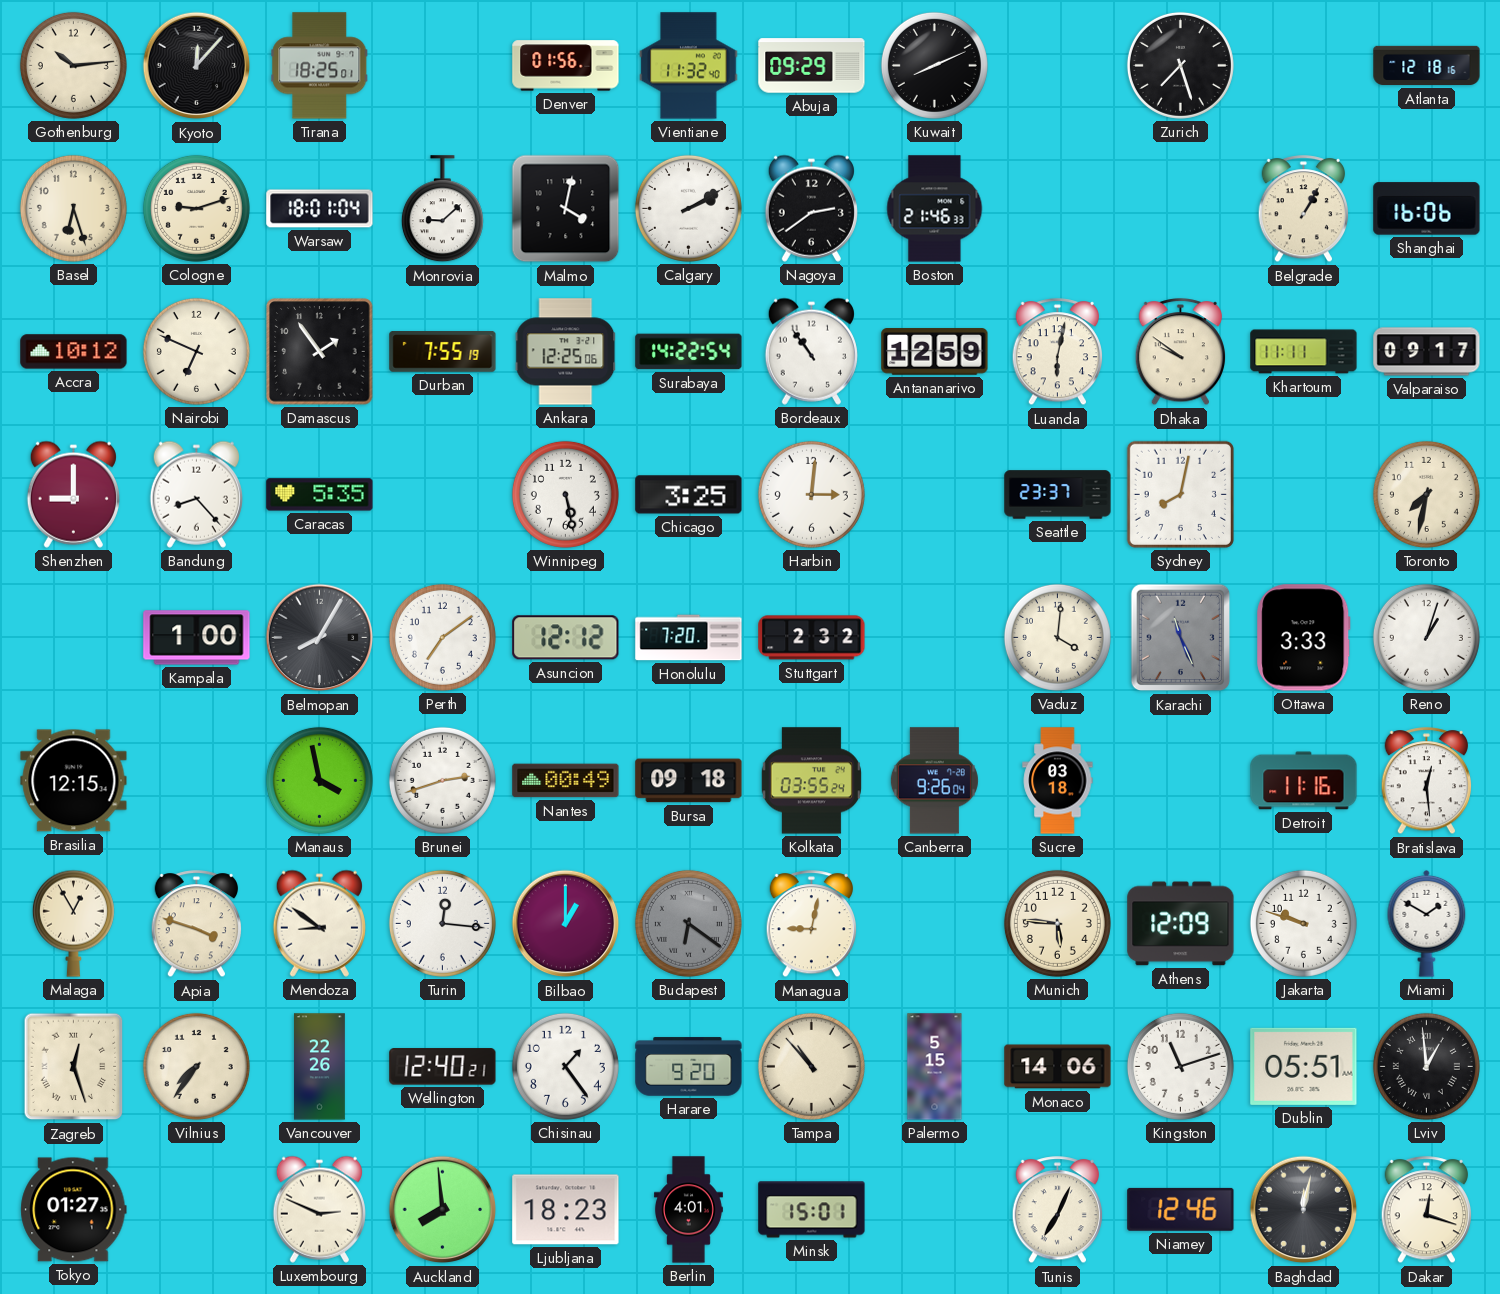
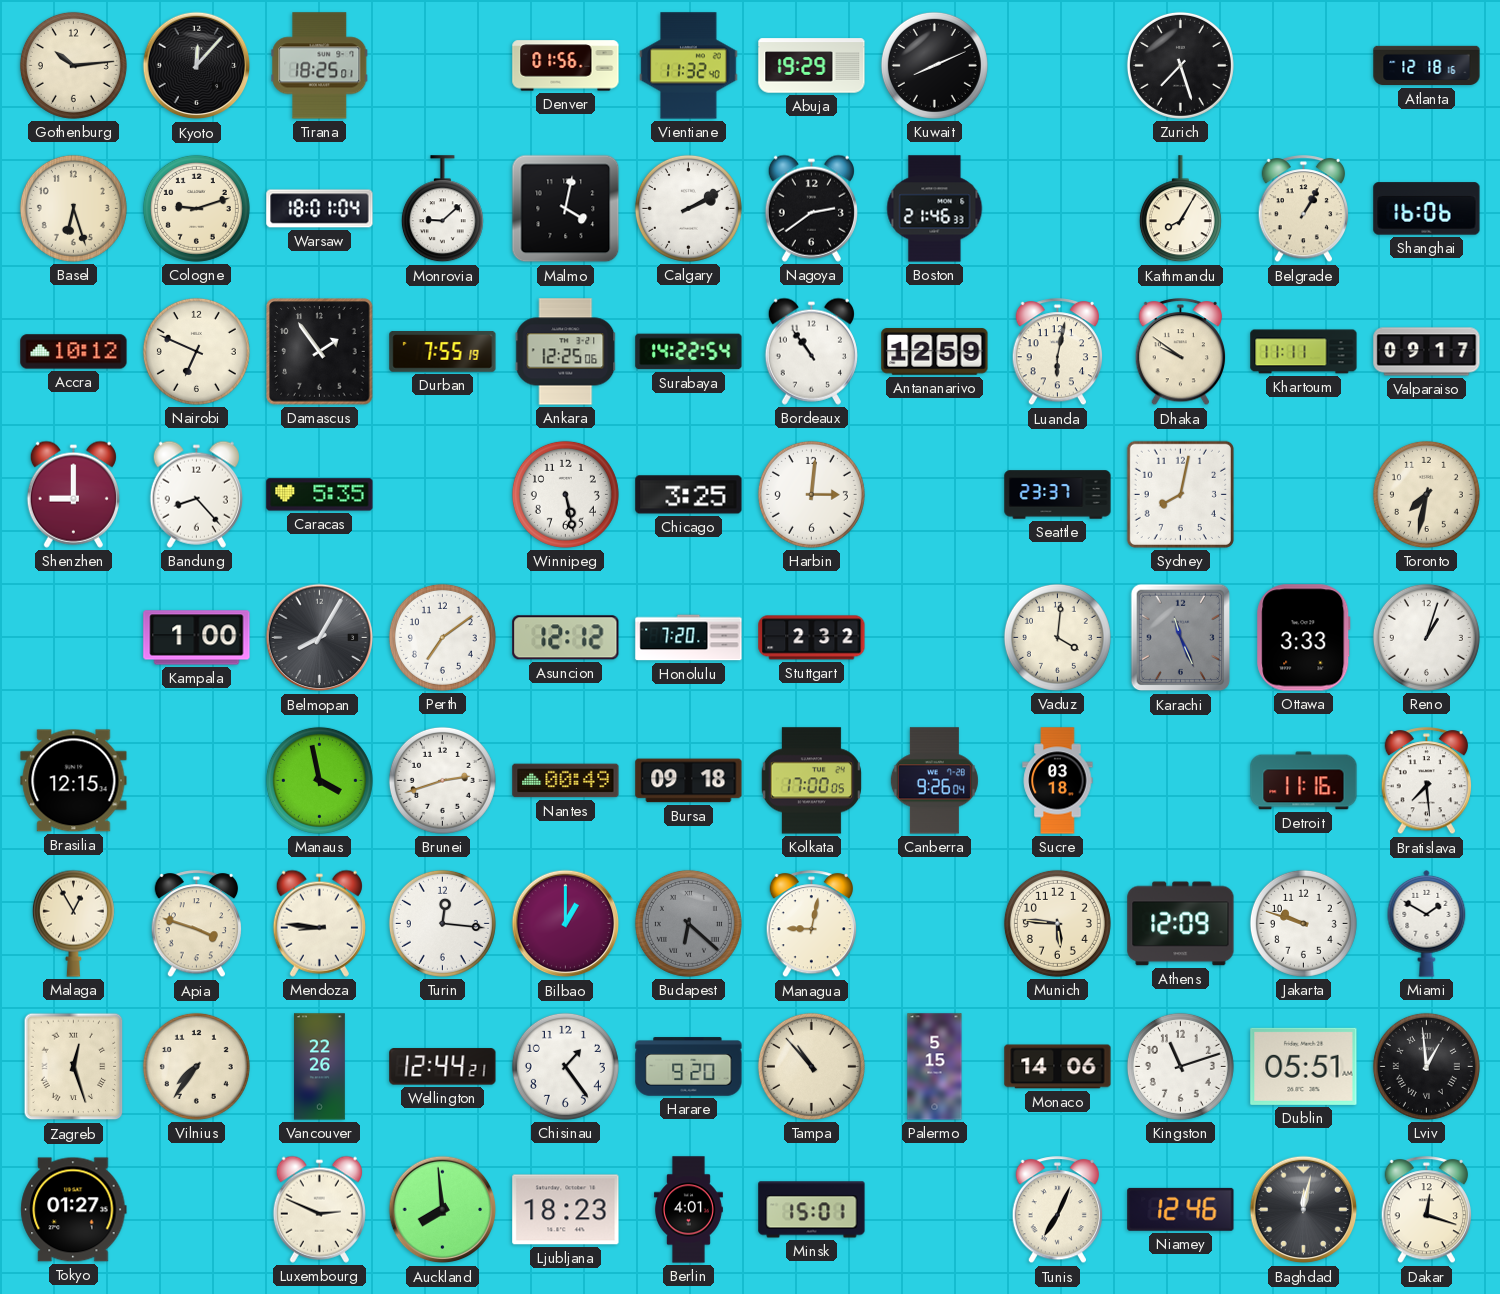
Abuja: 09:29 -> 19:29 (812, 66)
Kathmandu: none -> 8:05 (1180, 209)
Kolkata: 03:55 -> 17:00 (811, 781)
Bratislava: 12:29 -> 7:29 (1426, 781)
Mendoza: 8:51 -> 8:46 (319, 923)
Budapest: 6:21 -> 6:22 (688, 923)
Wellington: 12:40 -> 12:44 (443, 1067)
